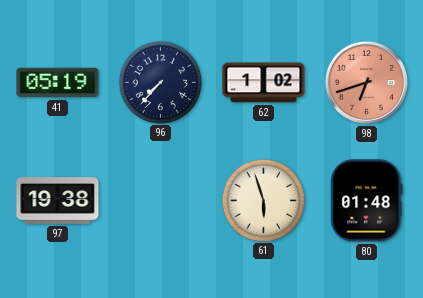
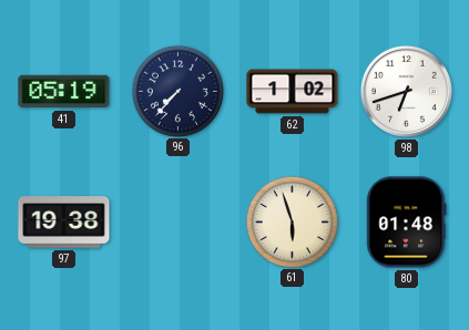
98 dial: salmon -> white (406, 91)
